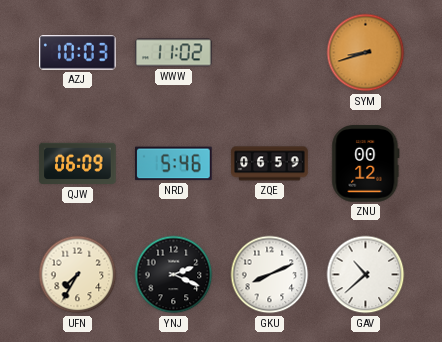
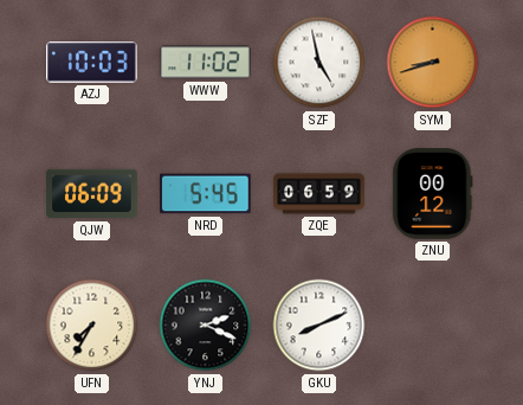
SZF: none -> 4:58 (319, 63)
NRD: 5:46 -> 5:45 (206, 194)
GAV: 10:38 -> none (366, 275)
